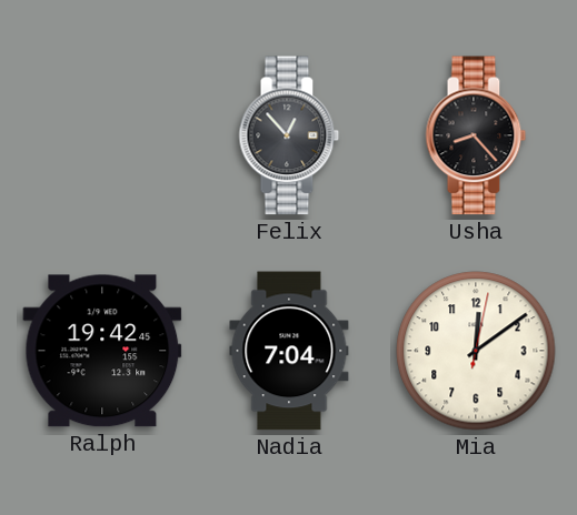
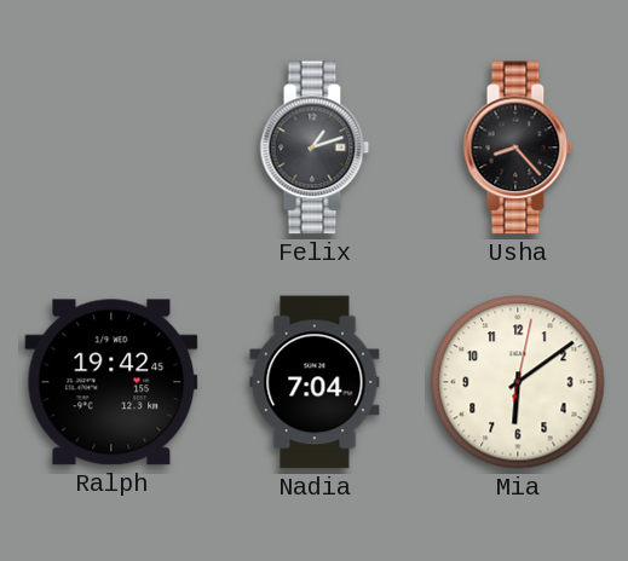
Felix: 12:53 -> 1:12 (315, 148)
Mia: 12:09 -> 6:09 (518, 382)
